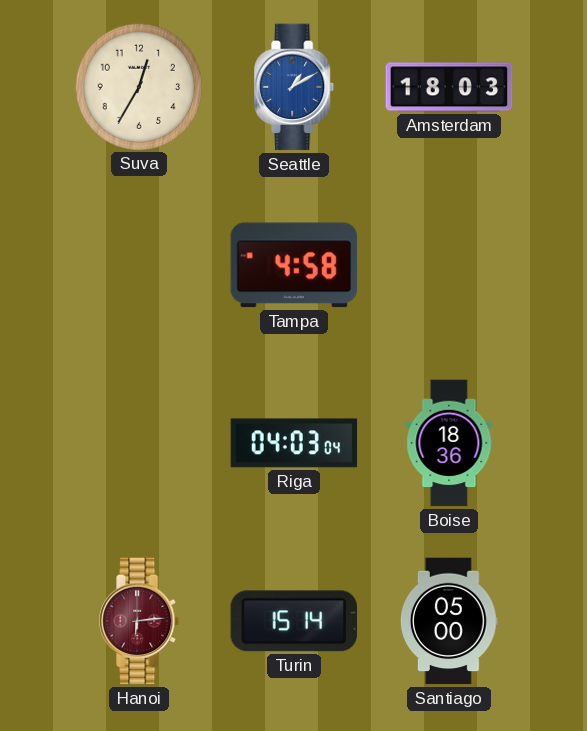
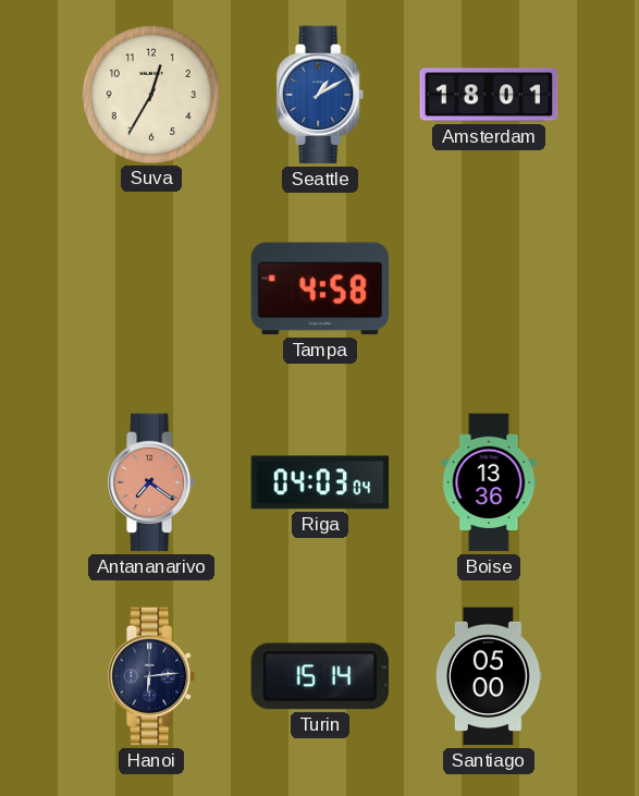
Amsterdam: 18:03 -> 18:01 (489, 95)
Antananarivo: none -> 7:21 (152, 482)
Boise: 18:36 -> 13:36 (489, 482)
Hanoi dial: burgundy -> navy (152, 676)
